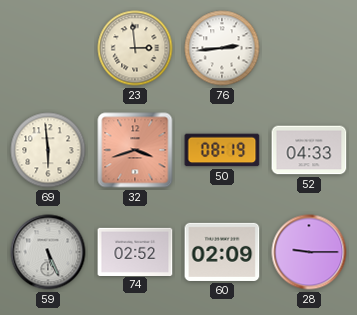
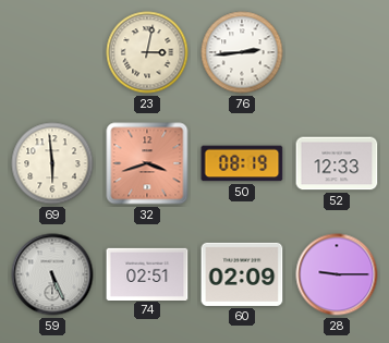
23: 2:59 -> 3:02 (147, 52)
52: 04:33 -> 12:33 (337, 163)
74: 02:52 -> 02:51 (147, 273)
